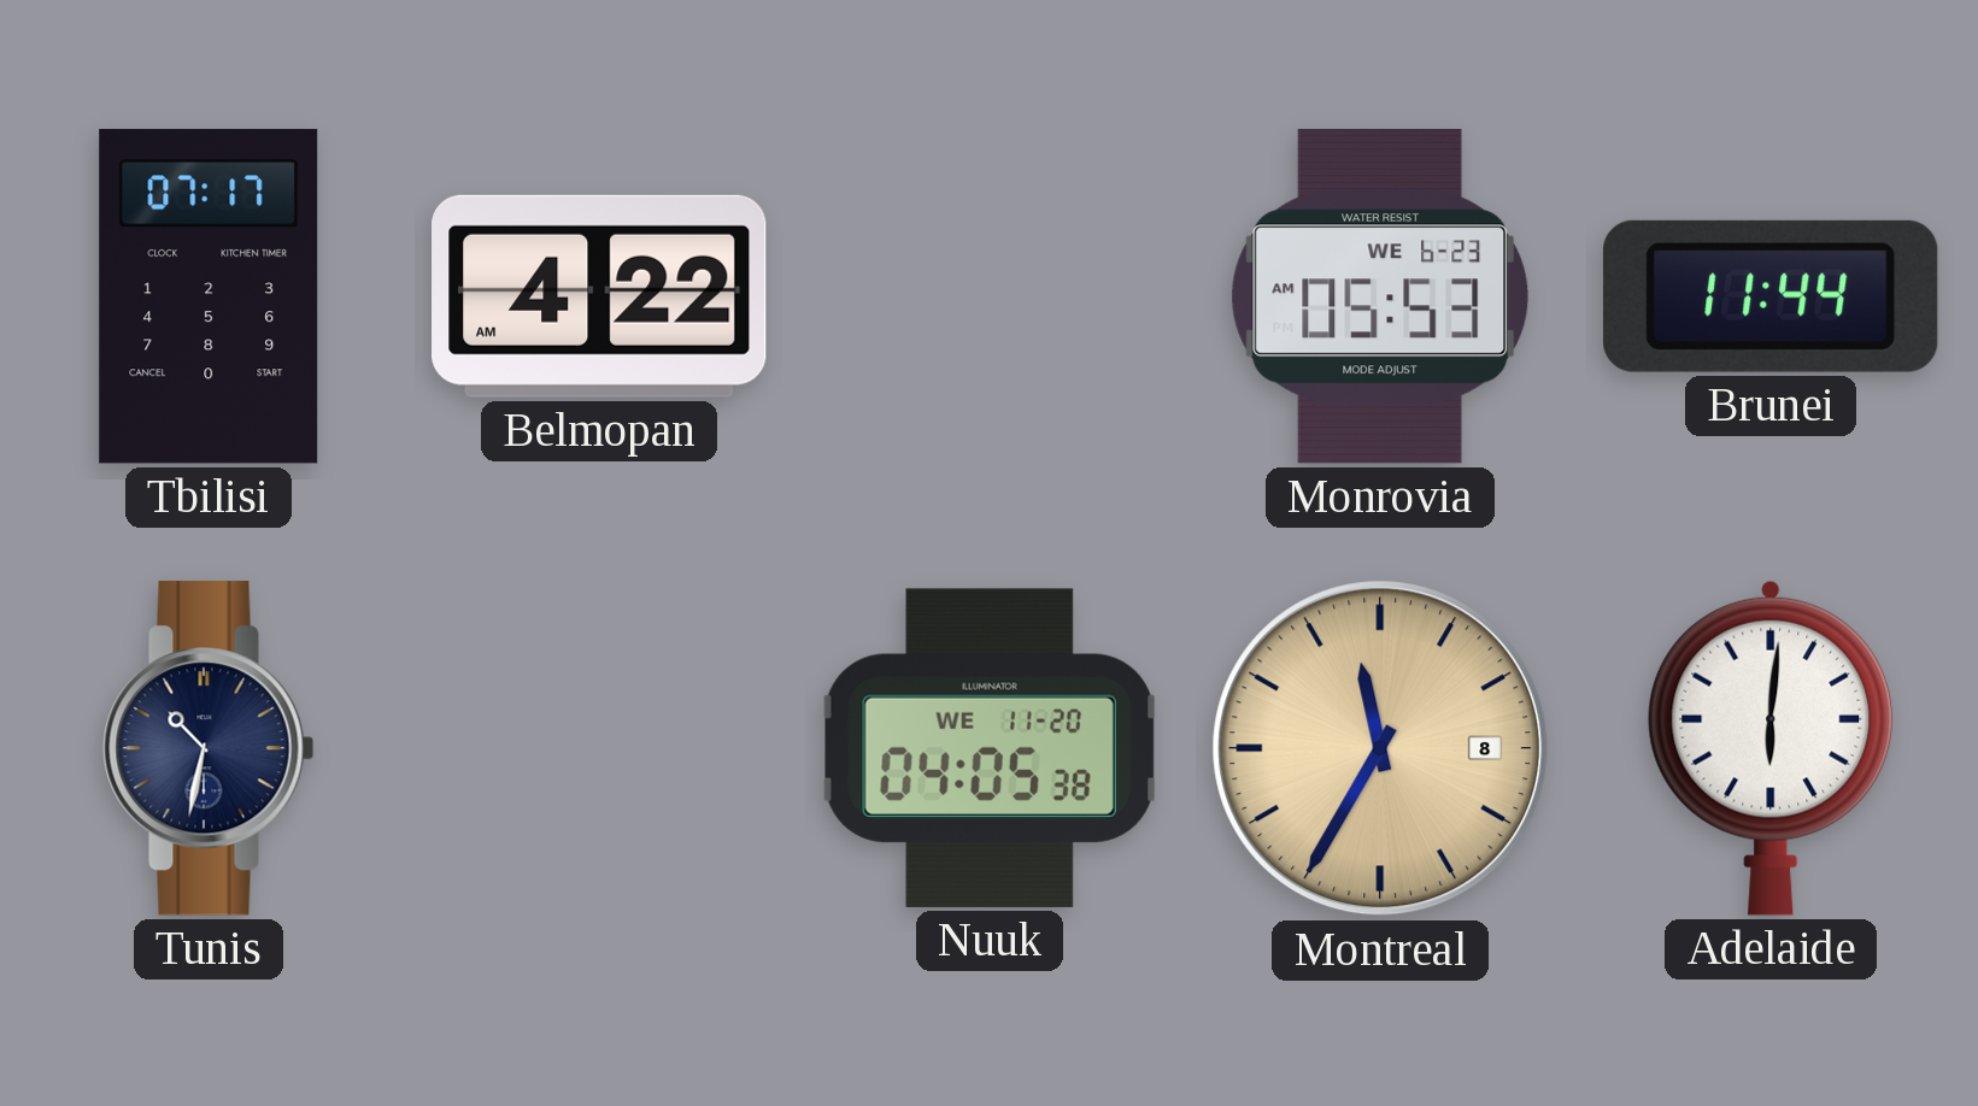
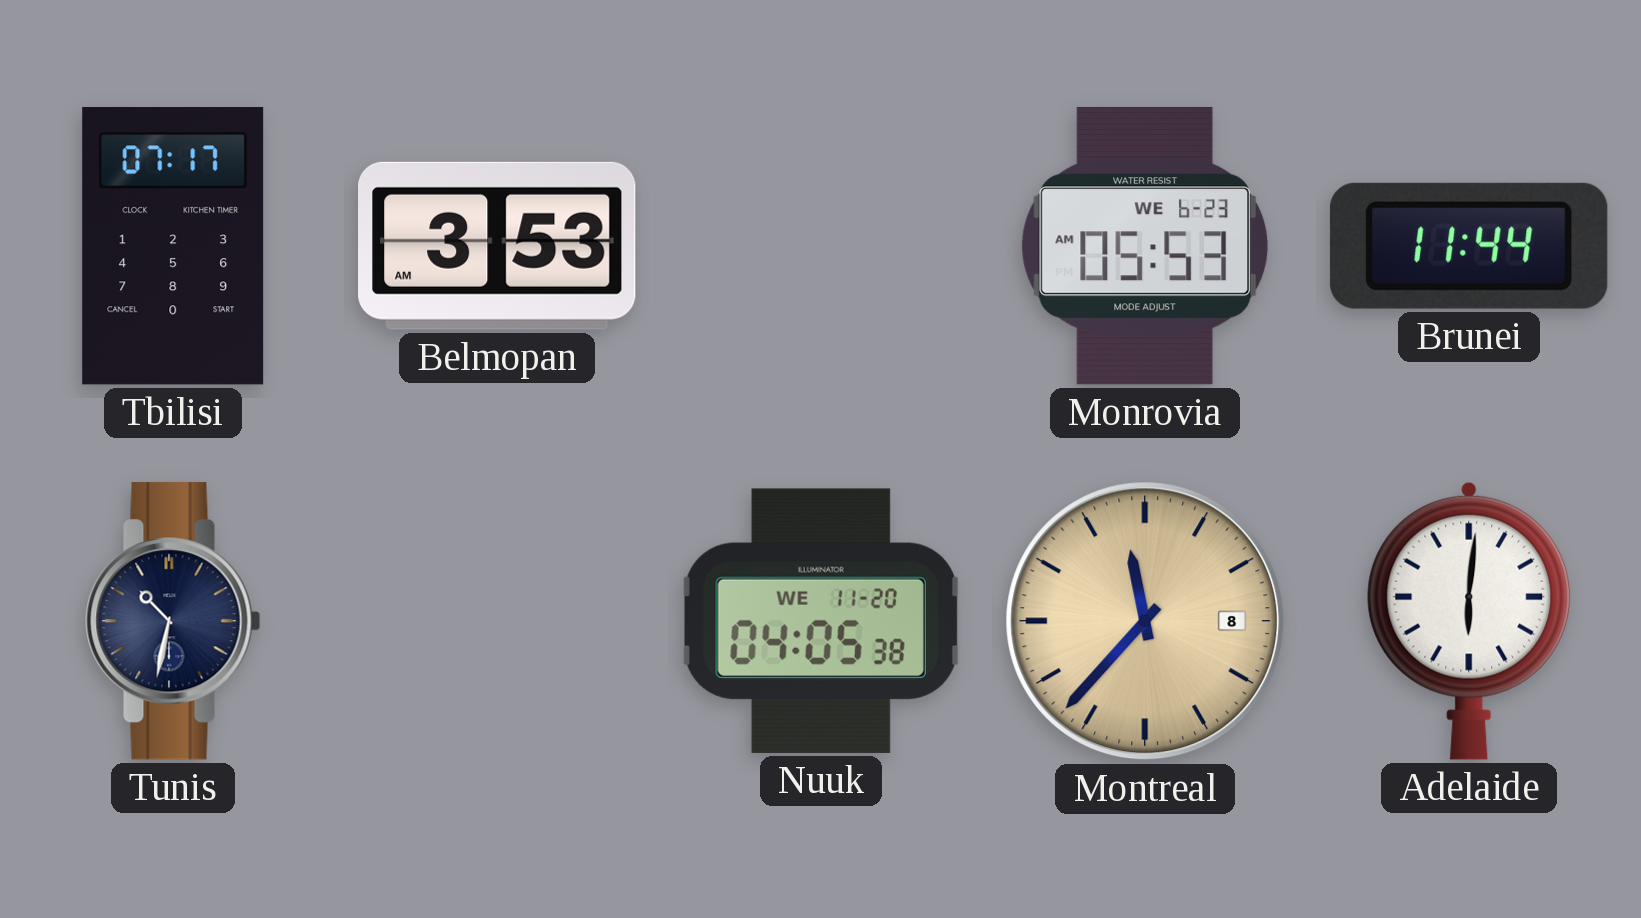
Belmopan: 4:22 -> 3:53 (497, 246)
Montreal: 11:35 -> 11:37 (1145, 621)
